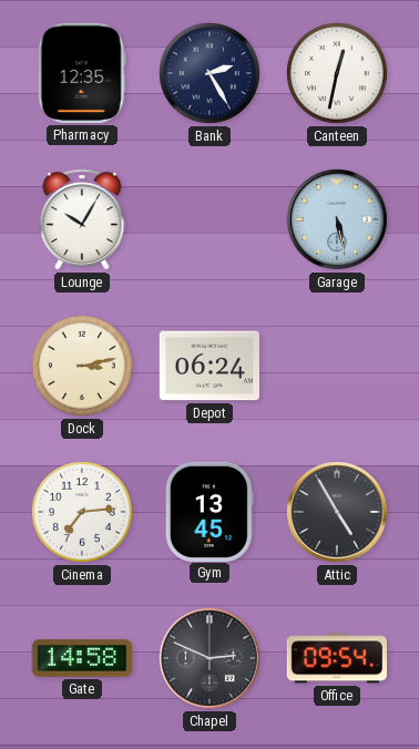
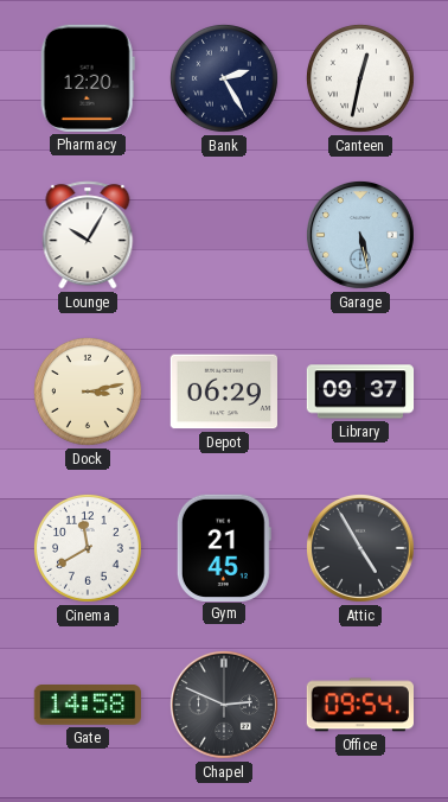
Pharmacy: 12:35 -> 12:20 (88, 78)
Depot: 06:24 -> 06:29 (223, 392)
Library: none -> 09:37 (360, 392)
Cinema: 7:14 -> 11:40 (88, 548)
Gym: 13:45 -> 21:45 (224, 547)
